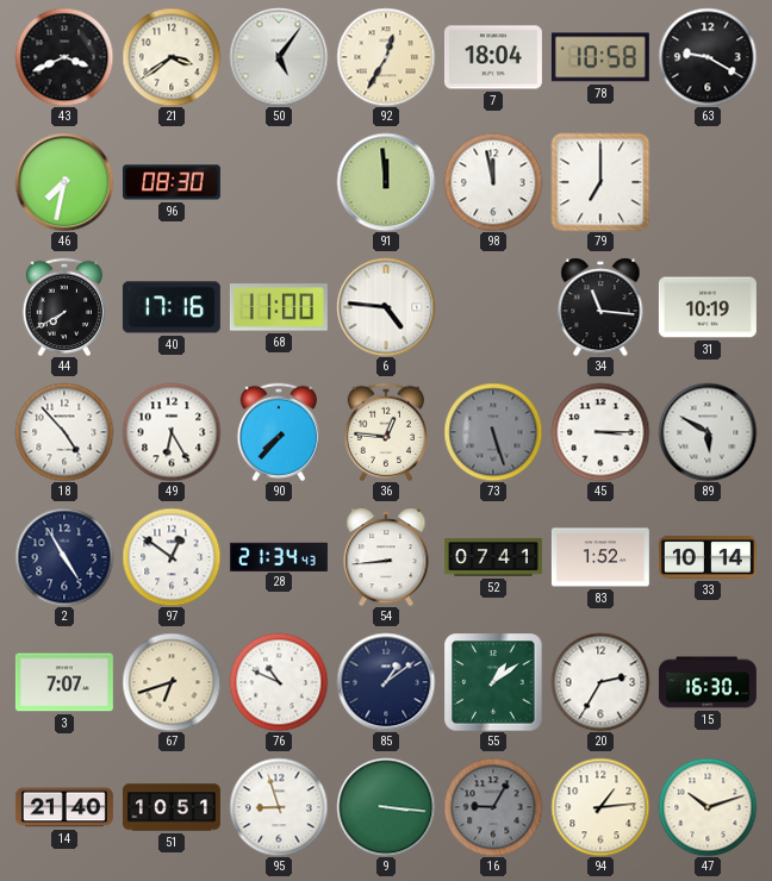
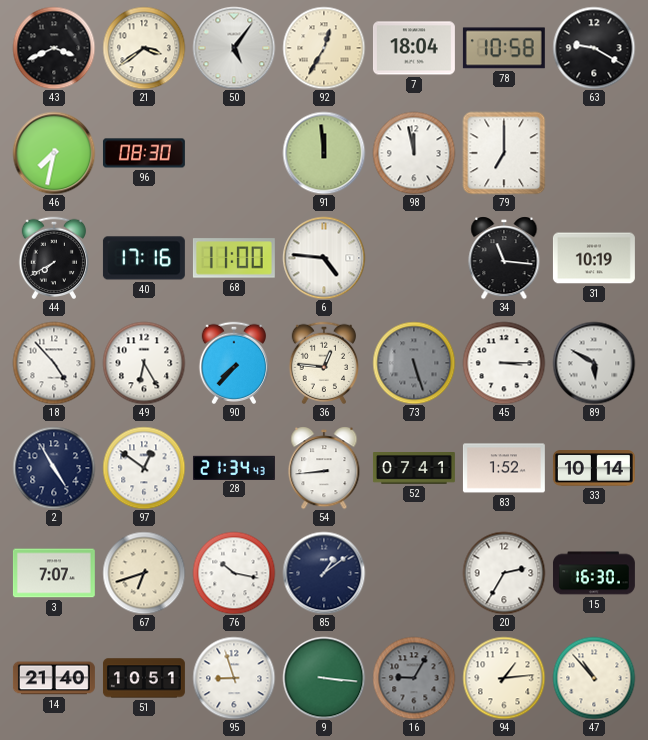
76: 10:49 -> 10:17 (234, 573)
55: 1:09 -> none (493, 682)
47: 10:12 -> 10:53 (594, 678)
